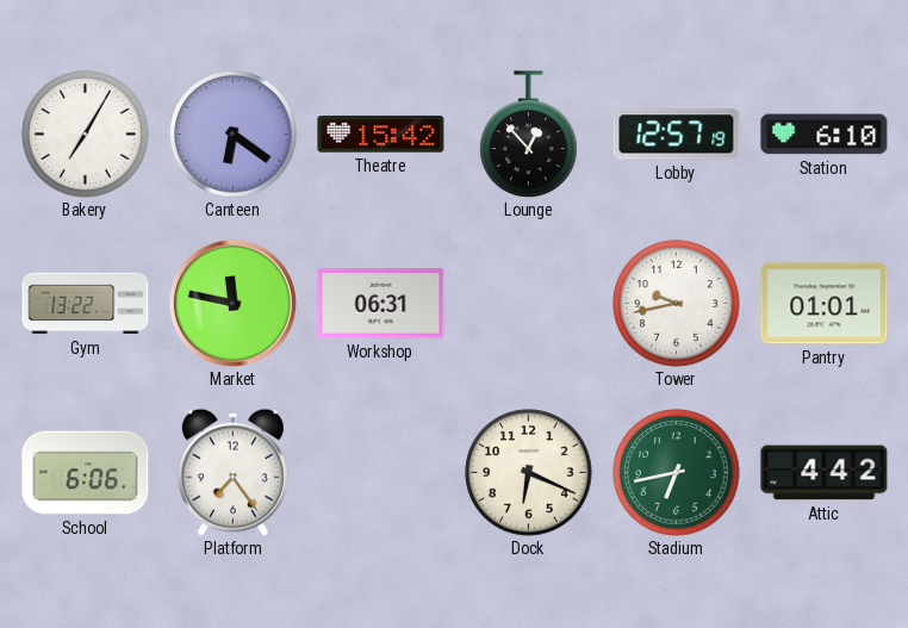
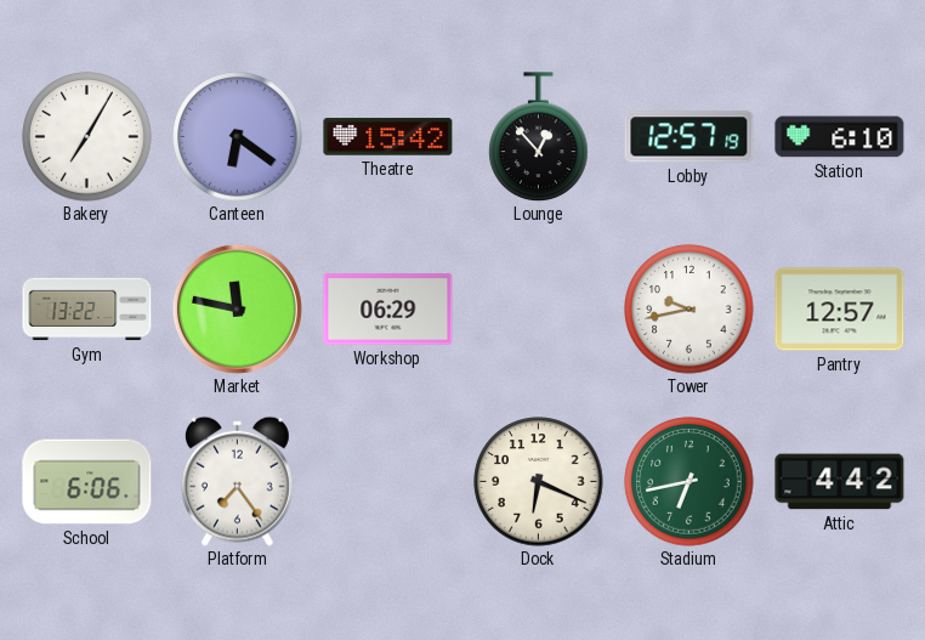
Workshop: 06:31 -> 06:29 (388, 310)
Pantry: 01:01 -> 12:57 (840, 310)
